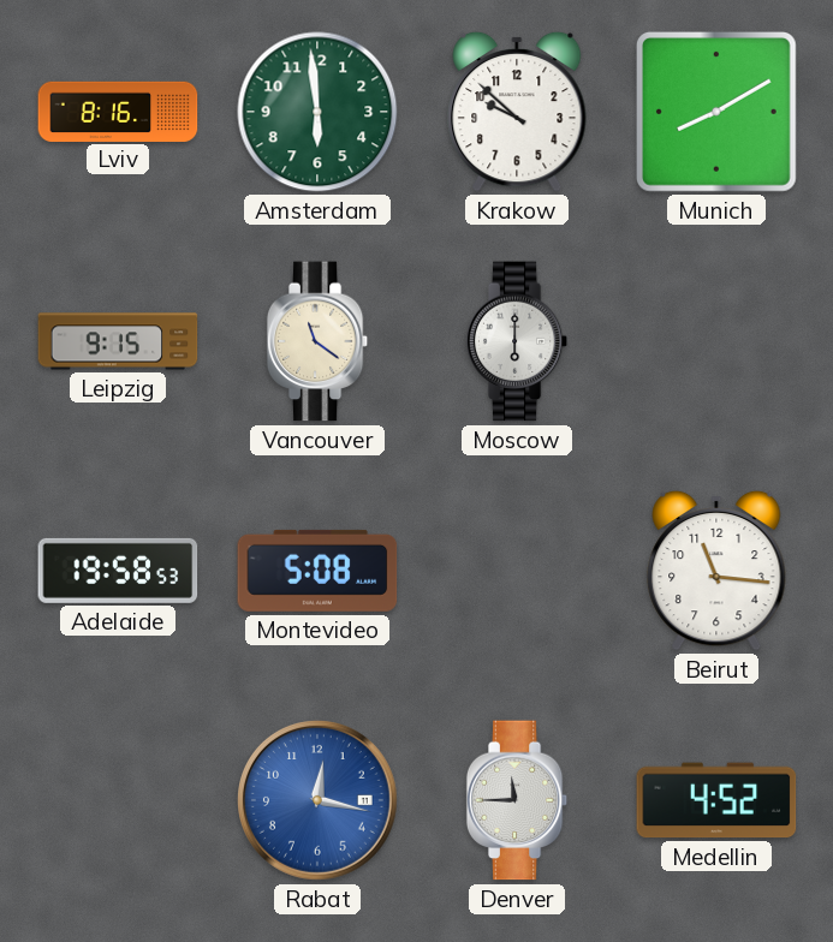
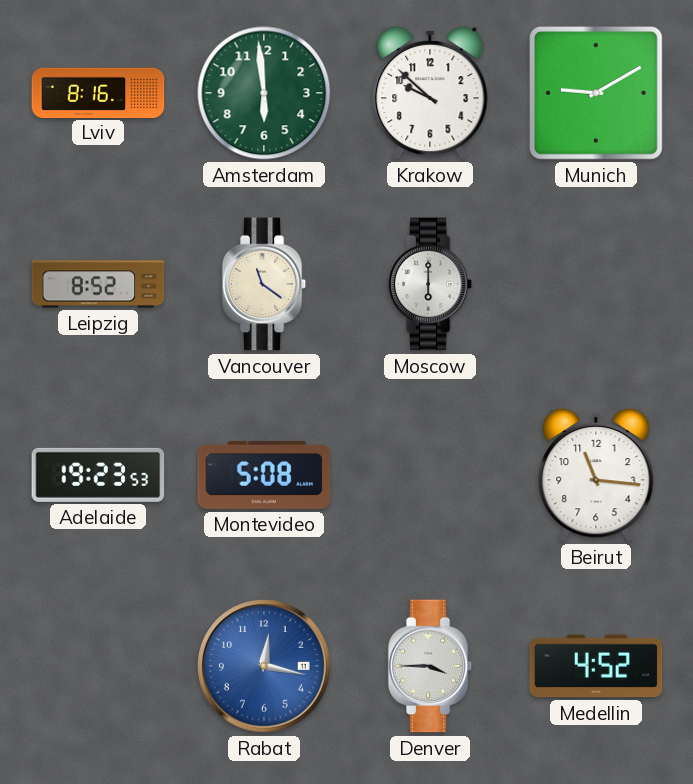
Munich: 8:10 -> 9:10 (596, 93)
Leipzig: 9:15 -> 8:52 (98, 284)
Adelaide: 19:58 -> 19:23 (98, 475)
Denver: 11:45 -> 3:45 (430, 666)
